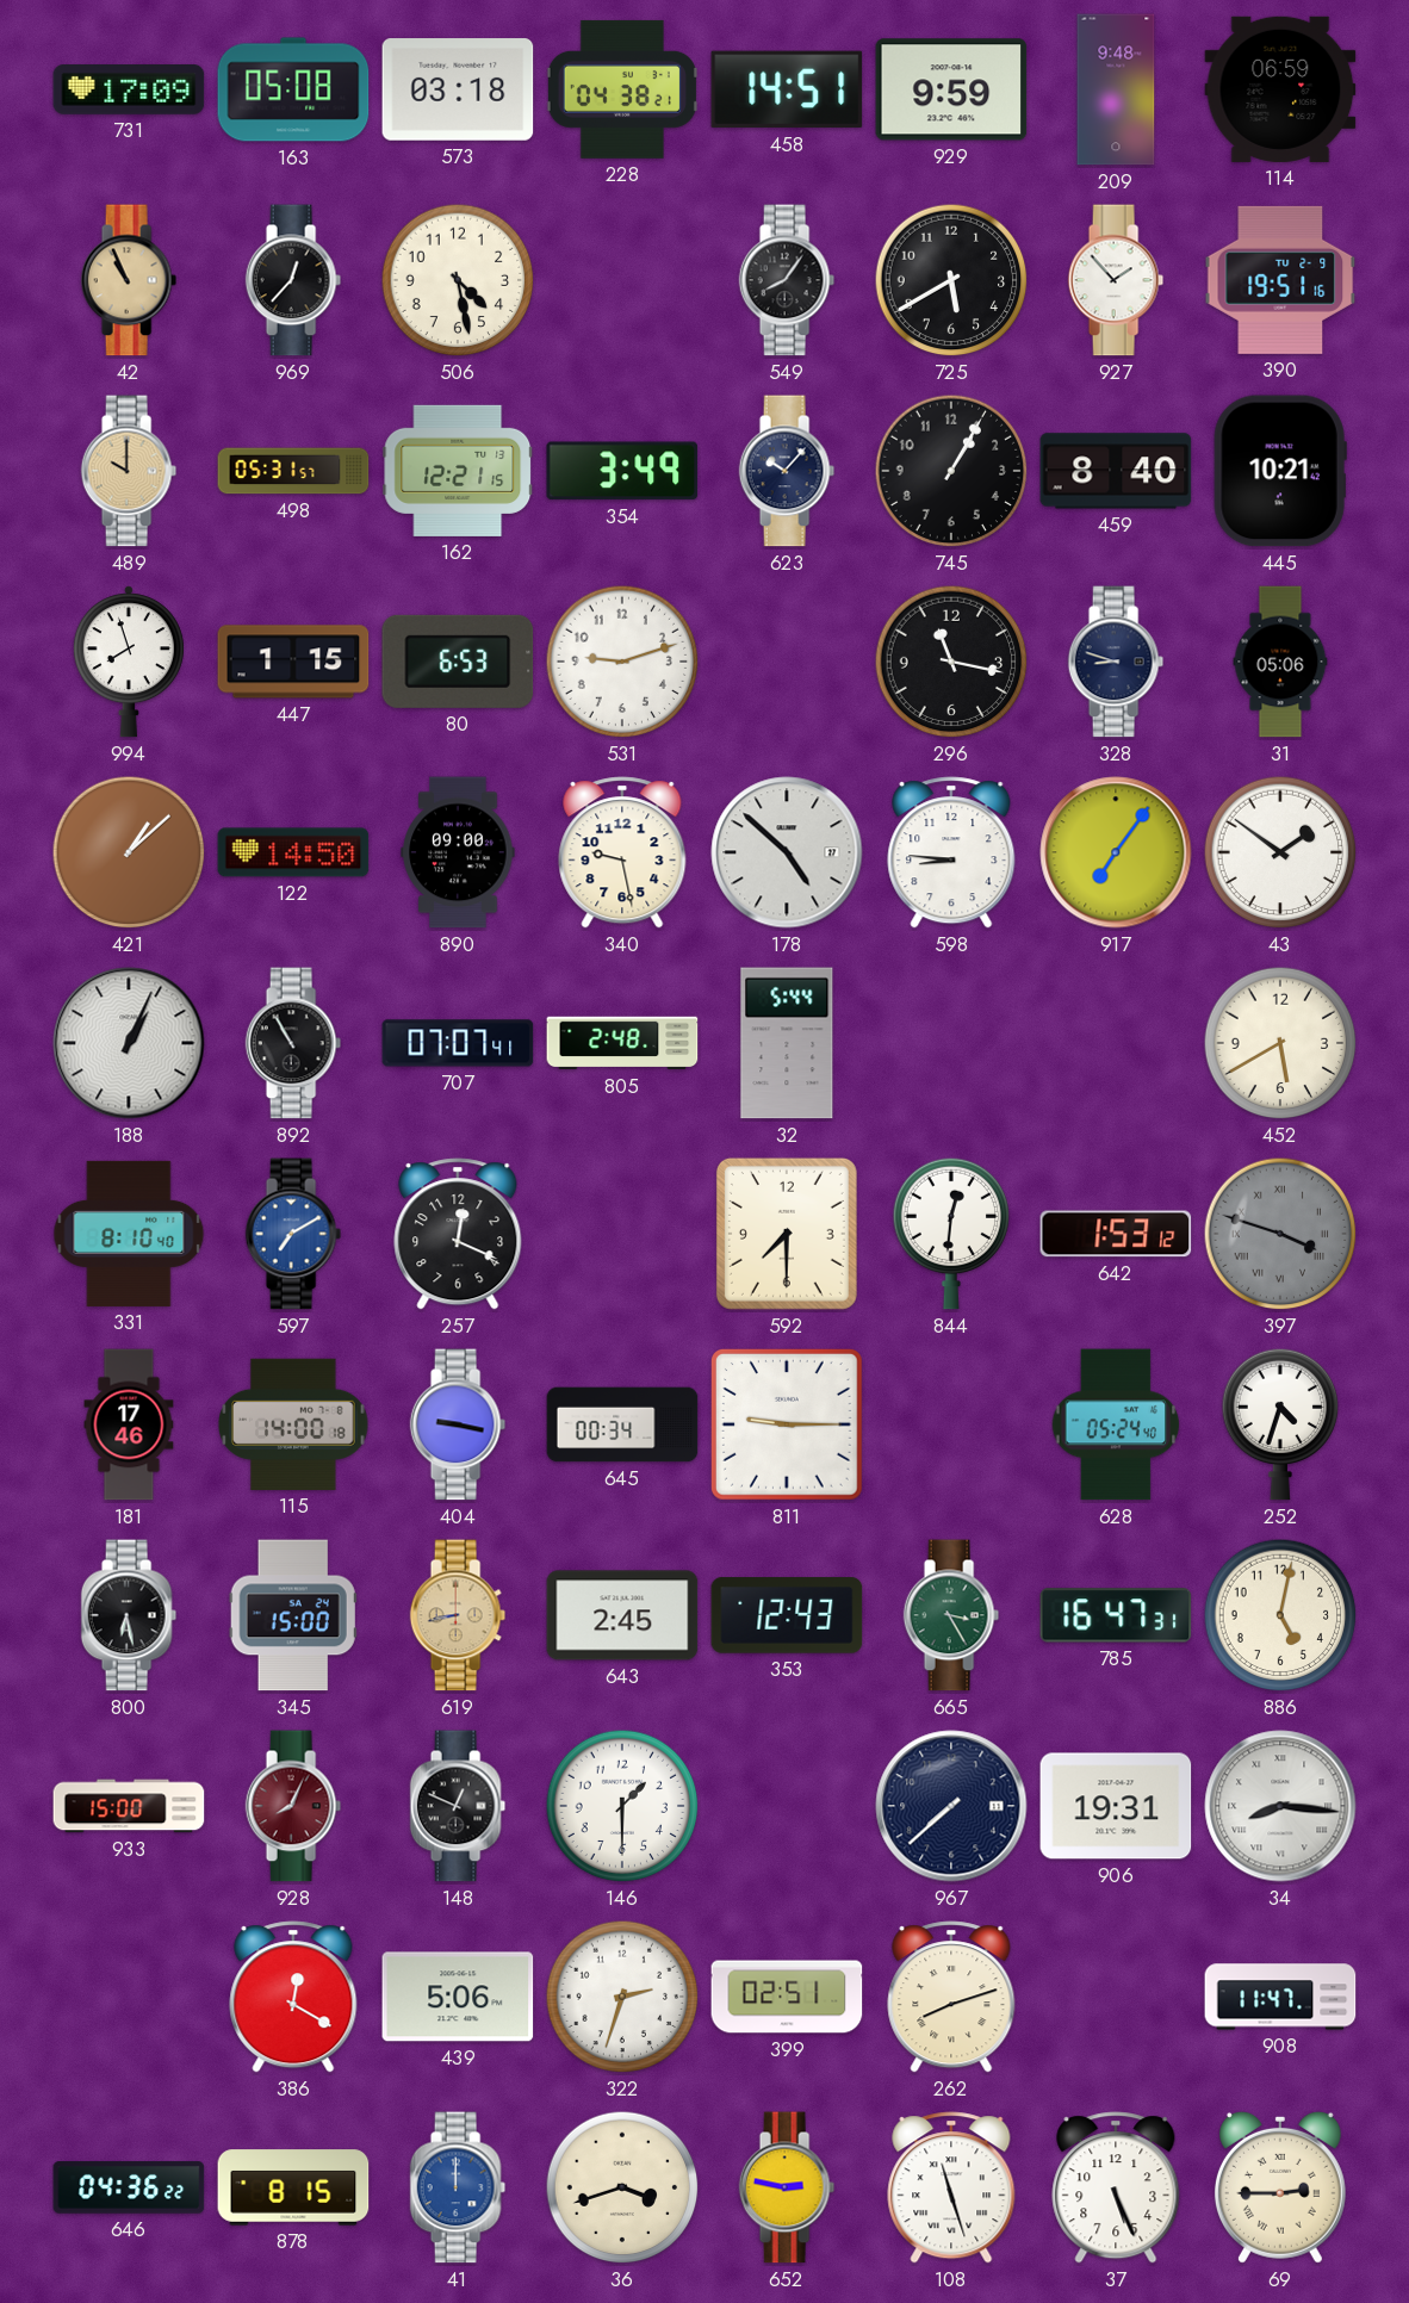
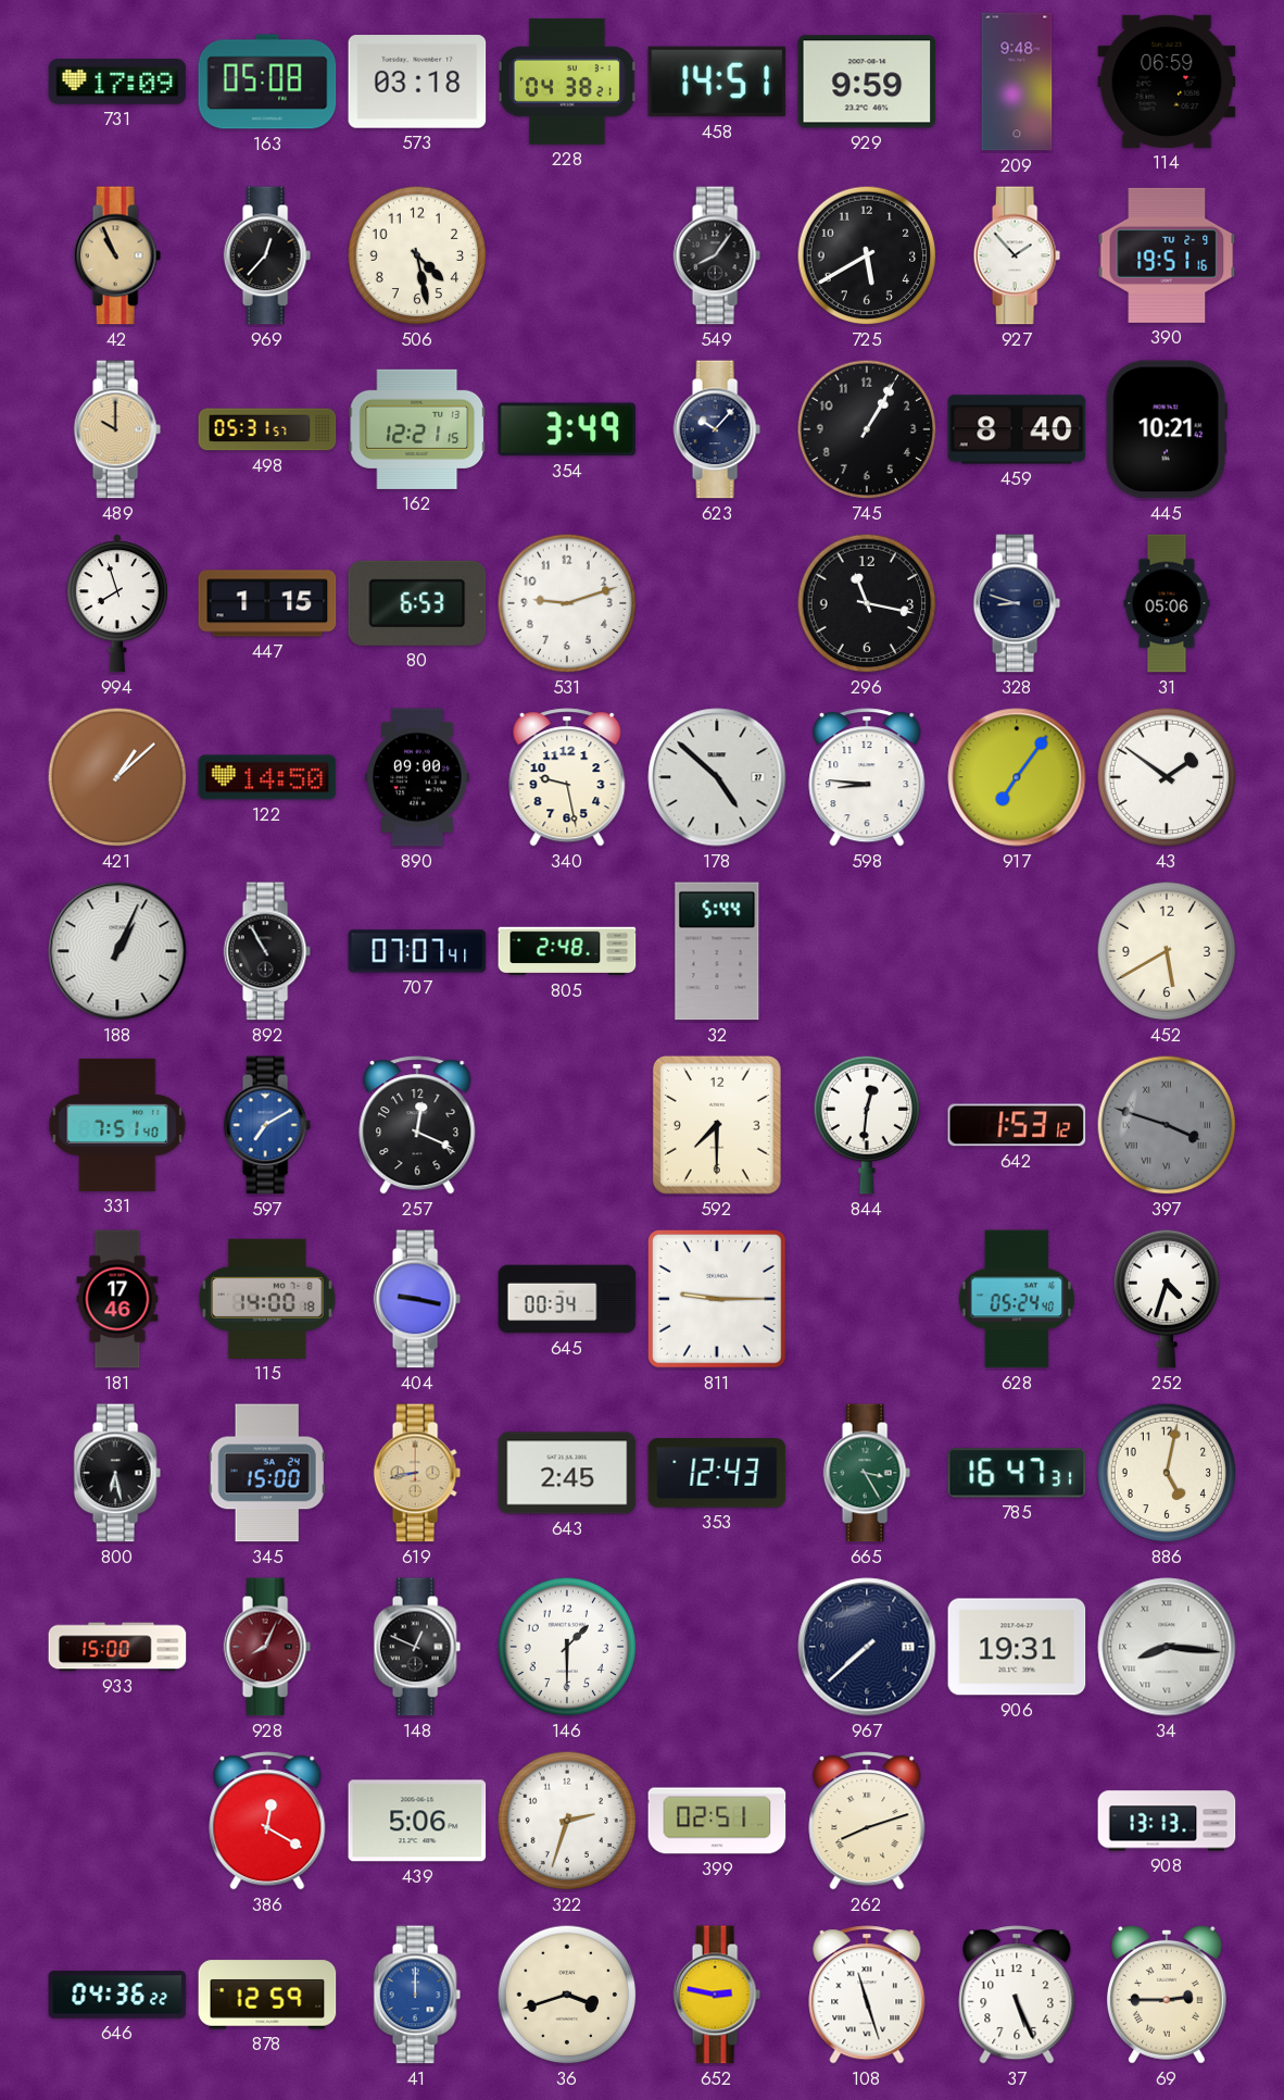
331: 8:10 -> 7:51 (117, 1125)
908: 11:47 -> 13:13 (1167, 1821)
878: 8:15 -> 12:59 (267, 1995)
